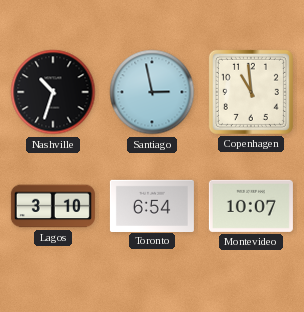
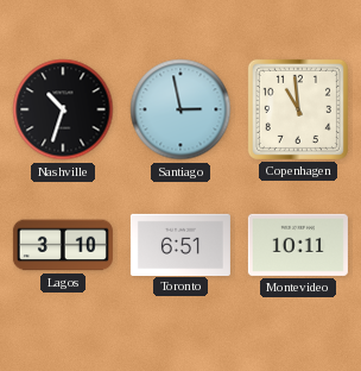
Toronto: 6:54 -> 6:51 (180, 244)
Montevideo: 10:07 -> 10:11 (298, 245)
